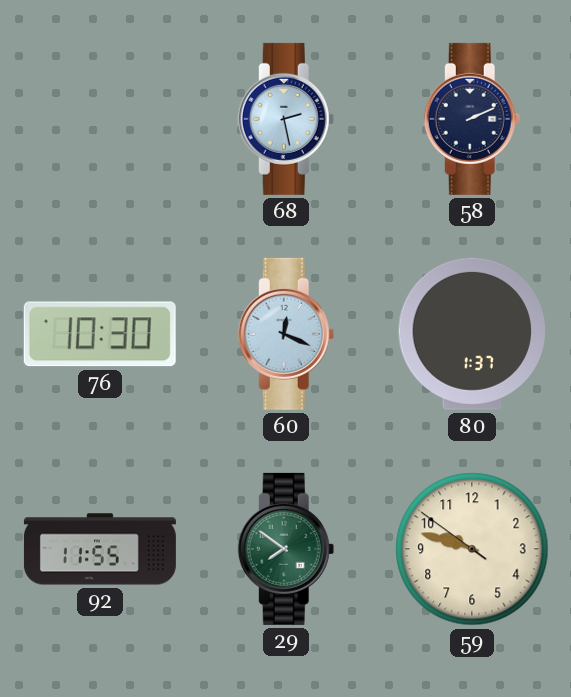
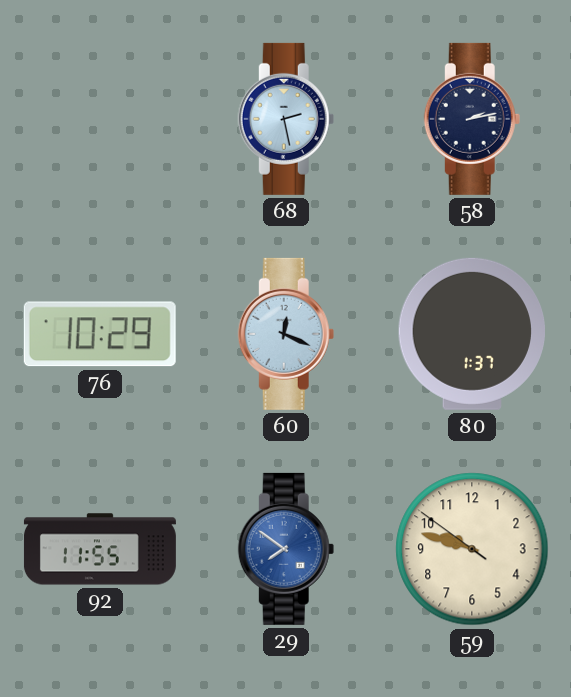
58: 2:11 -> 2:13 (472, 119)
76: 10:30 -> 10:29 (100, 334)
29 dial: green -> blue (286, 549)
